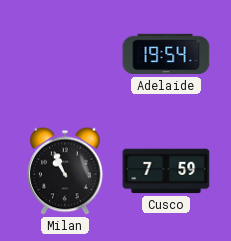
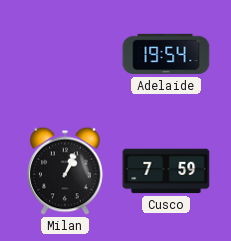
Milan: 10:56 -> 1:04 (65, 171)
